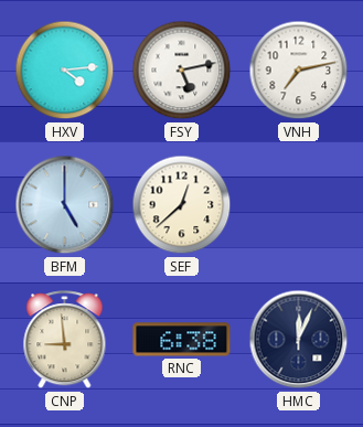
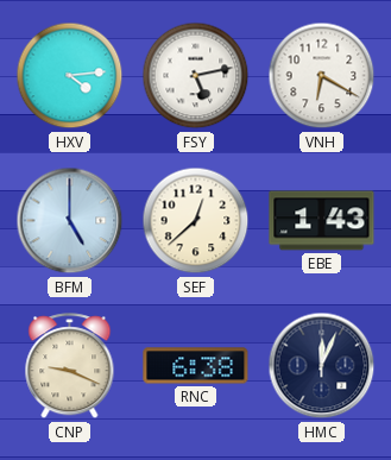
VNH: 7:13 -> 6:20 (322, 76)
EBE: none -> 1:43 (322, 221)
CNP: 8:59 -> 9:19 (70, 366)
